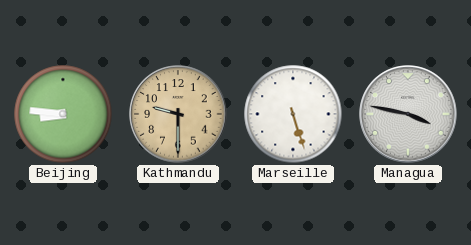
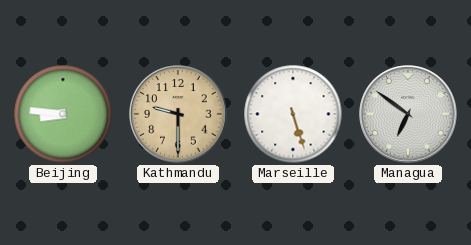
Managua: 3:47 -> 6:51 (408, 114)
